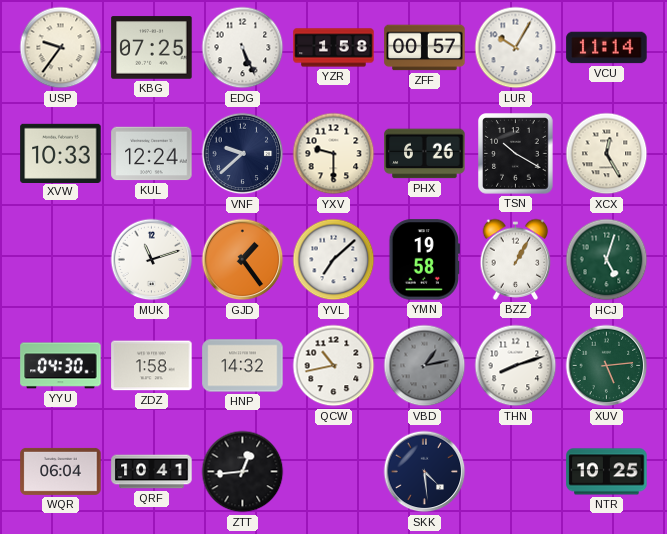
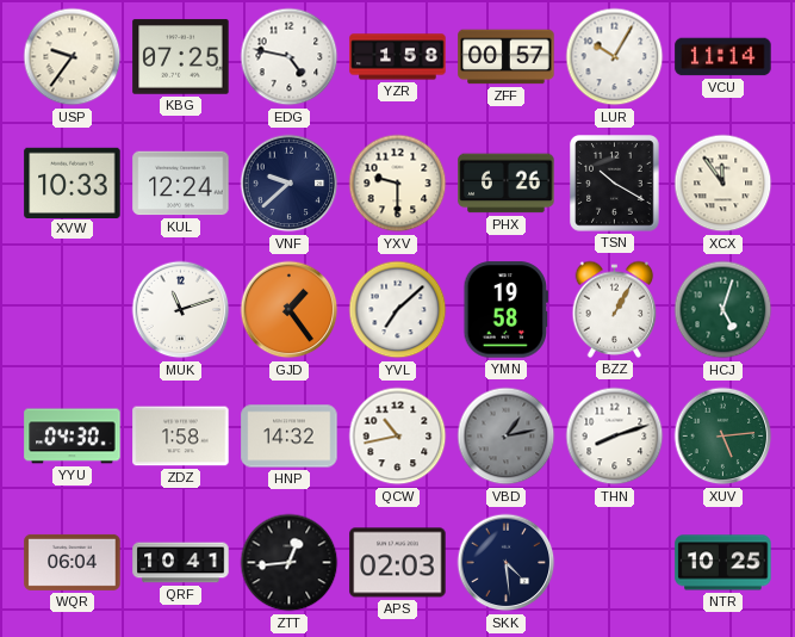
EDG: 5:26 -> 4:47 (290, 57)
XCX: 12:25 -> 11:54 (723, 184)
APS: none -> 02:03 (398, 563)
